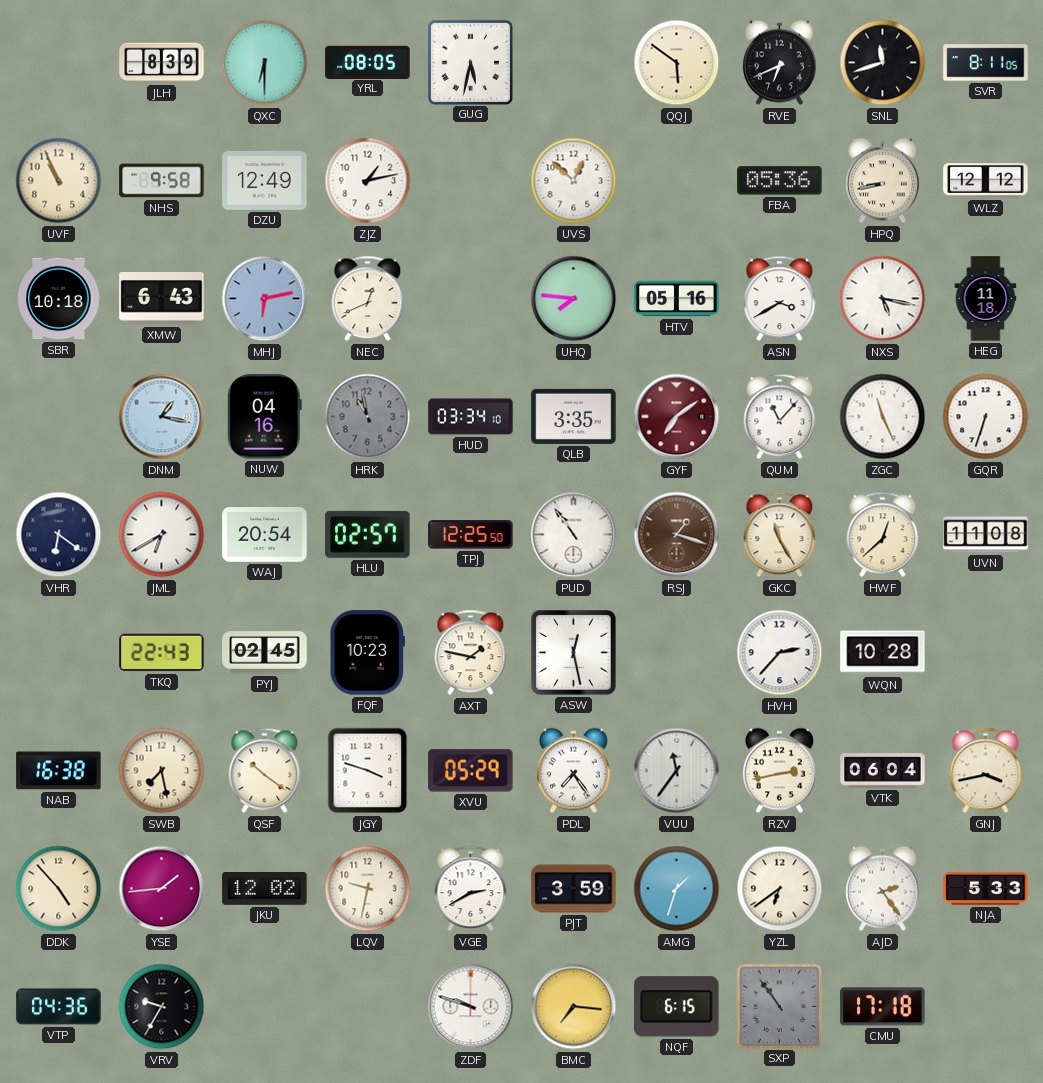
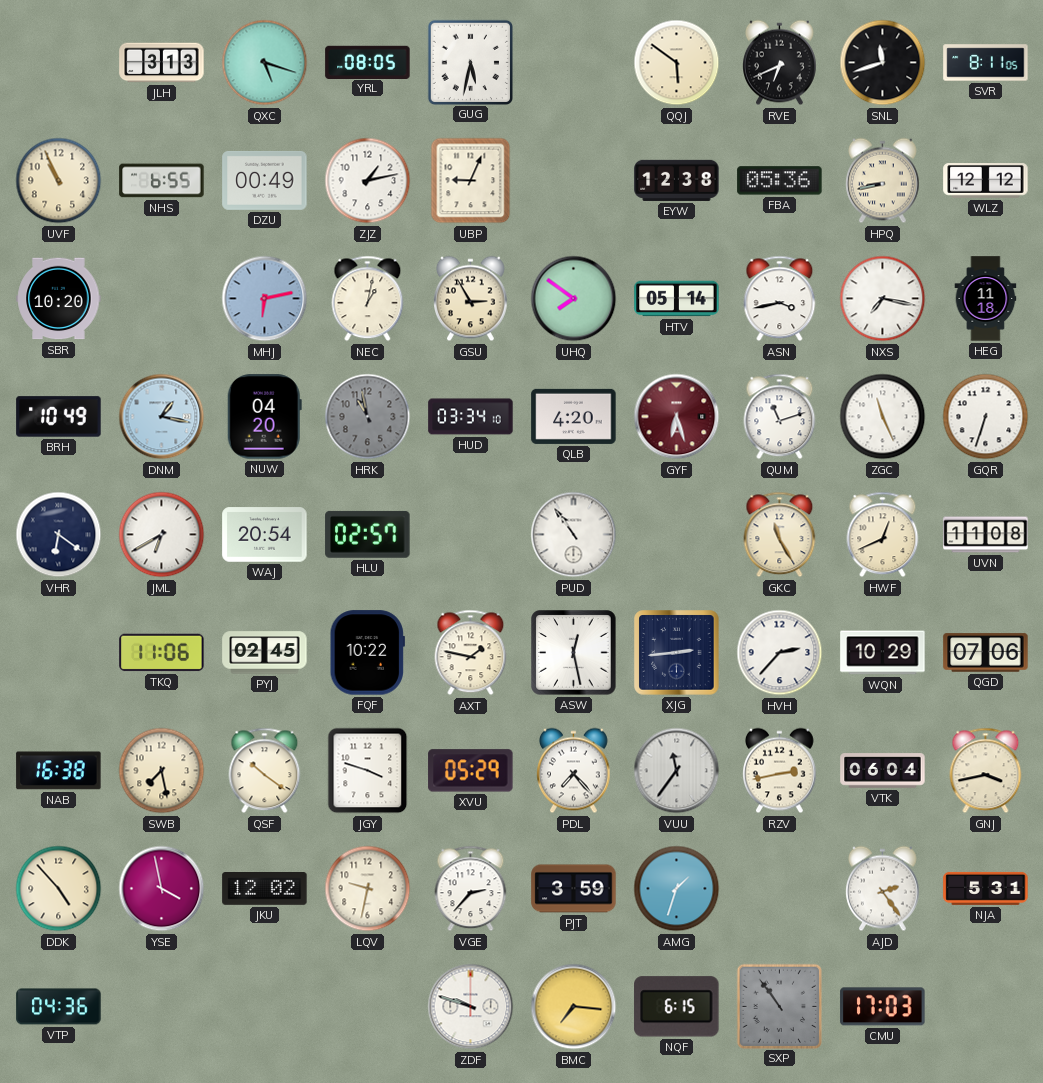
JLH: 8:39 -> 3:13 (162, 63)
QXC: 6:30 -> 5:18 (265, 63)
NHS: 9:58 -> 6:55 (162, 181)
DZU: 12:49 -> 00:49 (265, 180)
UBP: none -> 9:04 (471, 181)
UVS: 12:52 -> none (574, 181)
EYW: none -> 12:38 (677, 180)
SBR: 10:18 -> 10:20 (59, 299)
XMW: 6:43 -> none (162, 299)
NEC: 12:41 -> 1:02 (368, 299)
GSU: none -> 2:55 (471, 299)
UHQ: 7:46 -> 7:51 (574, 299)
HTV: 05:16 -> 05:14 (677, 299)
ASN: 3:40 -> 3:43 (780, 299)
NXS: 5:17 -> 7:17 (883, 299)
BRH: none -> 10:49 (59, 417)
NUW: 04:16 -> 04:20 (264, 417)
QLB: 3:35 -> 4:20 (574, 416)
GYF: 7:09 -> 6:27 (677, 417)
QUM: 11:07 -> 11:12 (780, 417)
TPJ: 12:25 -> none (471, 535)
RSJ: 1:18 -> none (677, 535)
HWF: 12:38 -> 12:41 (883, 535)
TKQ: 22:43 -> 11:06 (162, 653)
FQF: 10:23 -> 10:22 (367, 653)
XJG: none -> 2:44 (677, 653)
WQN: 10:28 -> 10:29 (883, 653)
QGD: none -> 07:06 (986, 653)
PDL: 7:24 -> 7:23 (574, 771)
YSE: 1:44 -> 3:58 (162, 889)
VGE: 2:40 -> 2:37 (471, 889)
YZL: 6:39 -> none (780, 889)
NJA: 5:33 -> 5:31 (986, 888)
VRV: 9:35 -> none (162, 1007)
CMU: 17:18 -> 17:03 (883, 1007)
